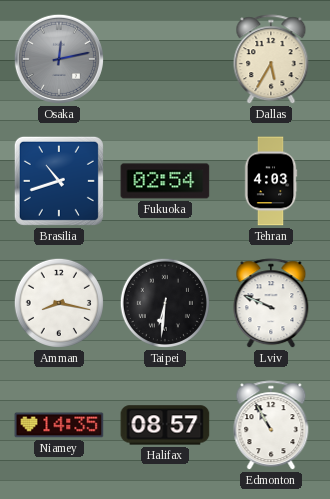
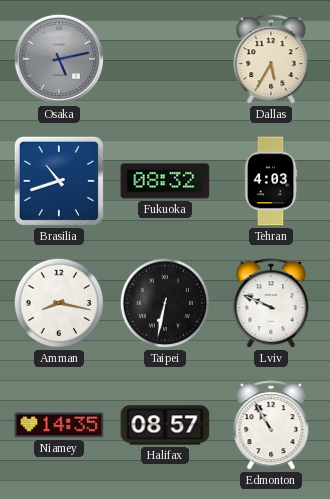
Osaka: 12:13 -> 5:13 (59, 59)
Fukuoka: 02:54 -> 08:32 (165, 181)
Taipei: 6:31 -> 6:32 (165, 303)
